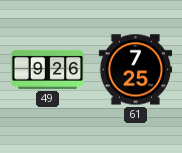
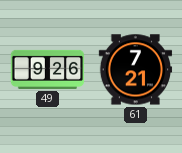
61: 7:25 -> 7:21 (136, 70)
